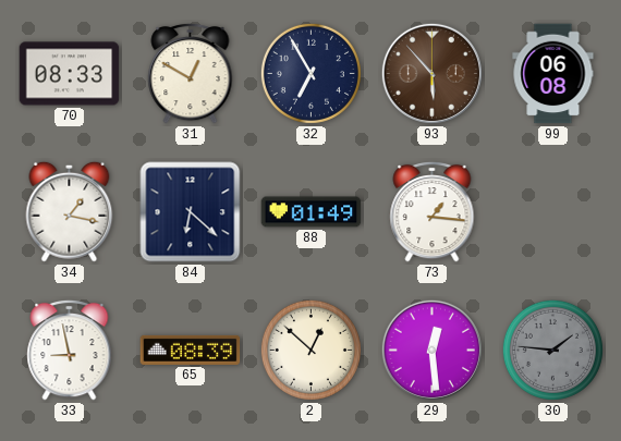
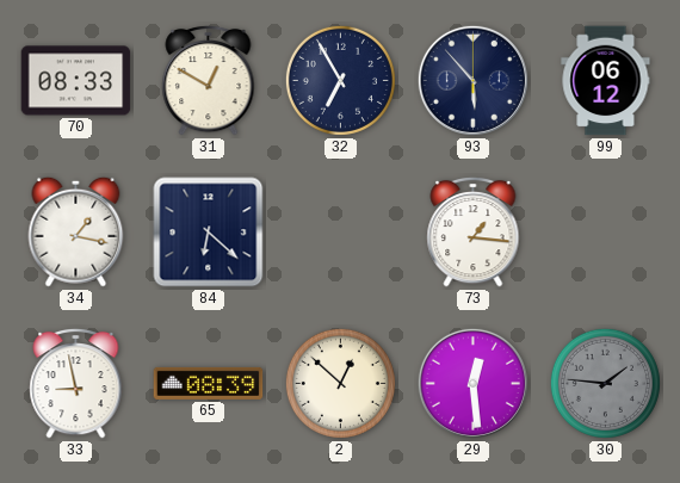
93 dial: brown -> navy (472, 80)
99: 06:08 -> 06:12 (606, 81)
88: 01:49 -> none (312, 212)
